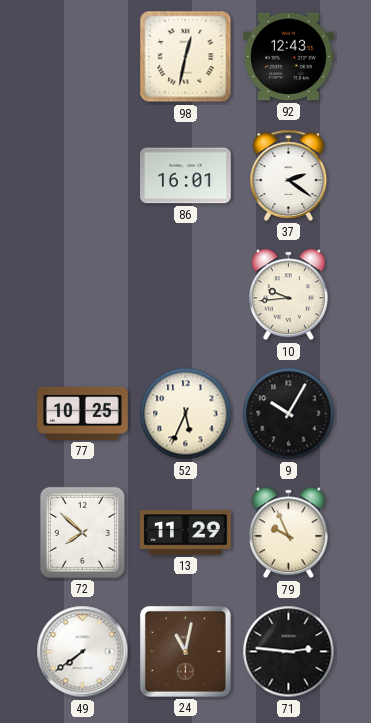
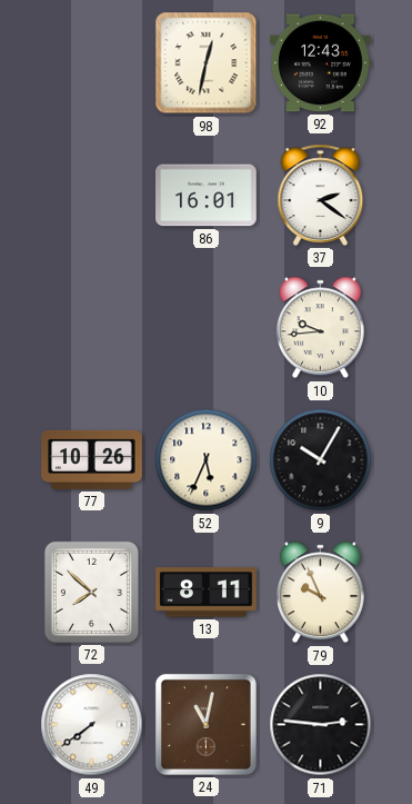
77: 10:25 -> 10:26 (92, 459)
13: 11:29 -> 8:11 (207, 593)
